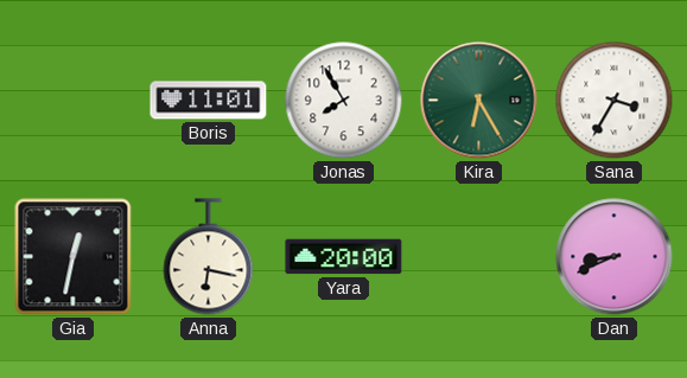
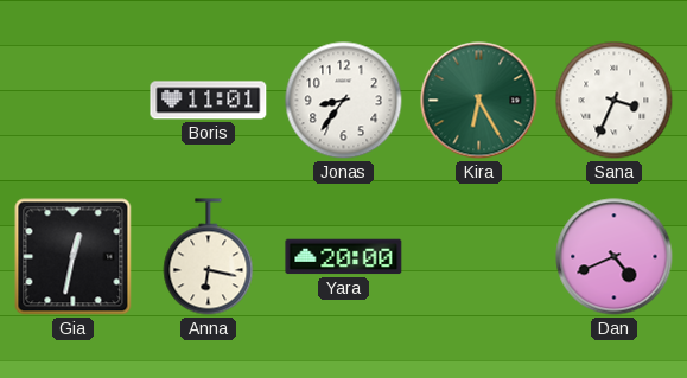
Jonas: 7:55 -> 8:36 (344, 101)
Sana: 3:35 -> 3:34 (615, 101)
Dan: 8:41 -> 4:41 (615, 257)
